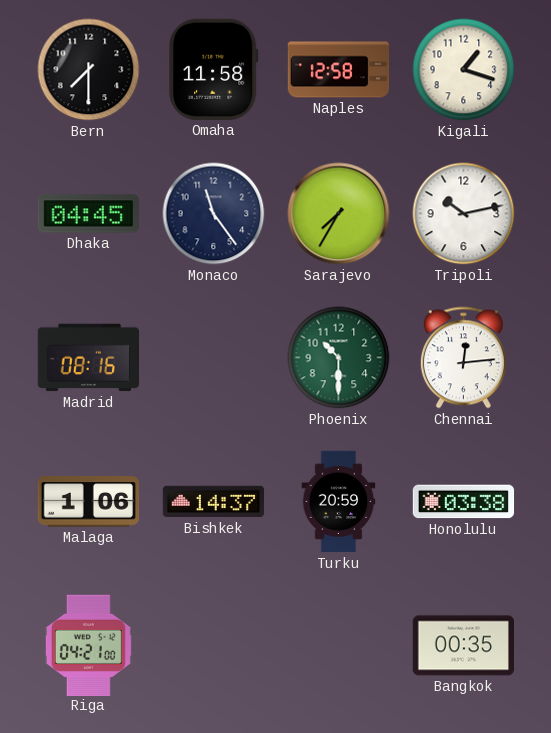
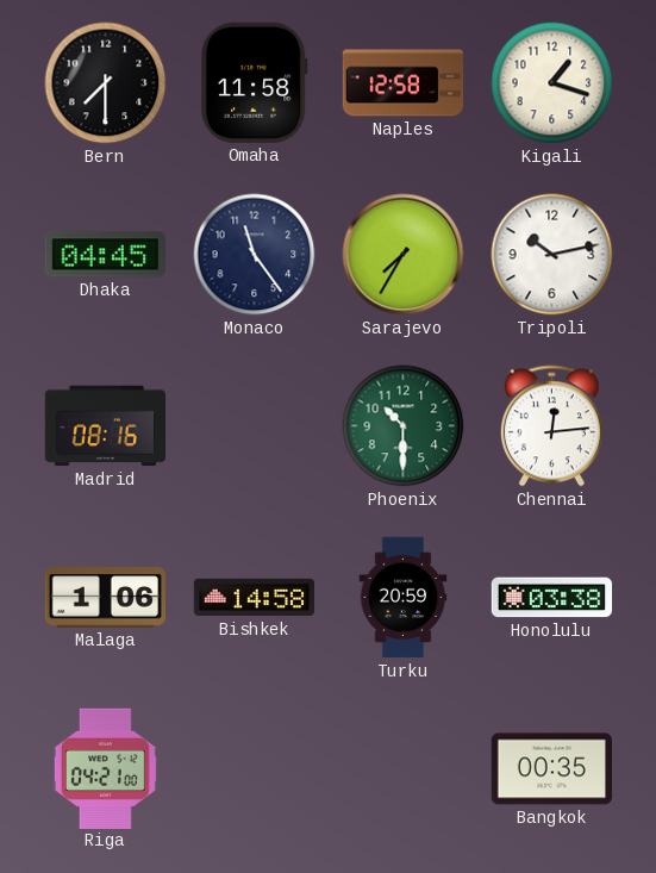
Bishkek: 14:37 -> 14:58 (255, 598)
